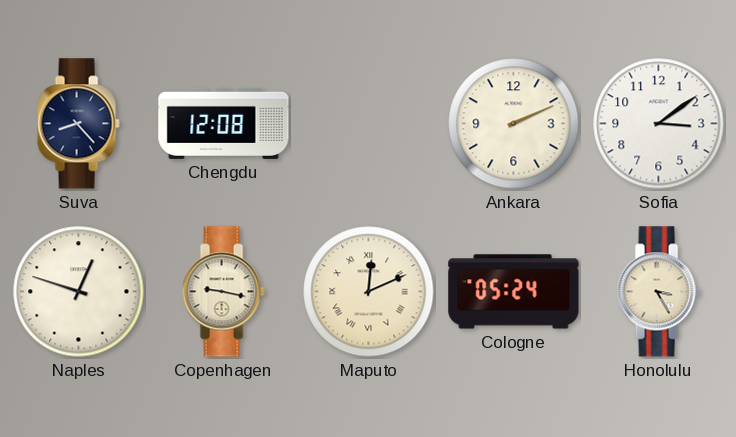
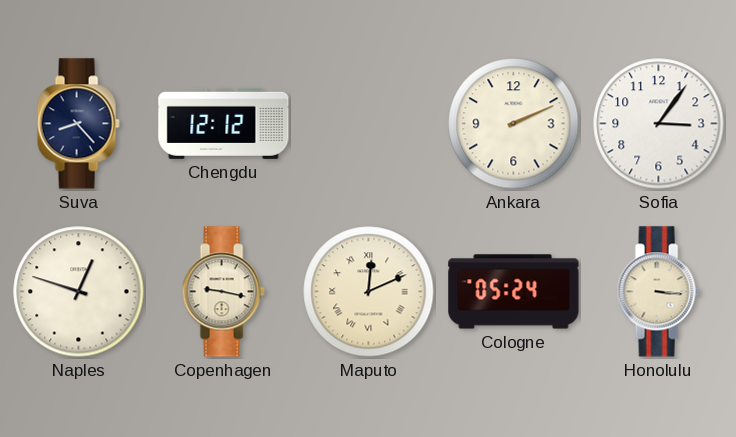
Chengdu: 12:08 -> 12:12 (224, 123)
Sofia: 3:09 -> 3:06 (659, 124)
Honolulu: 3:25 -> 3:16 (658, 292)
